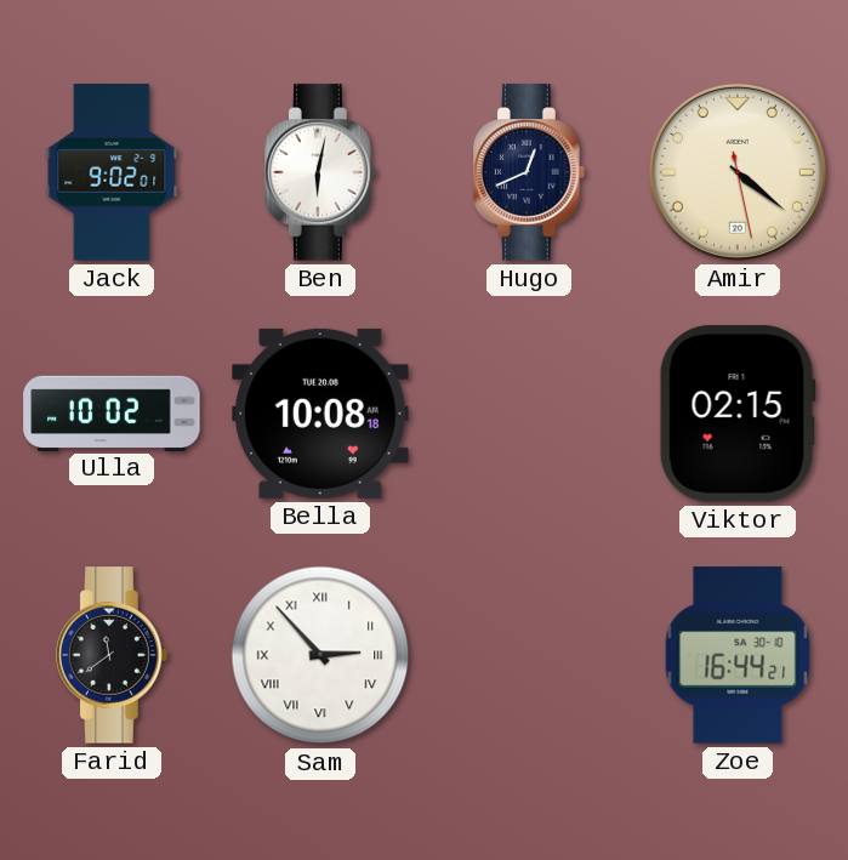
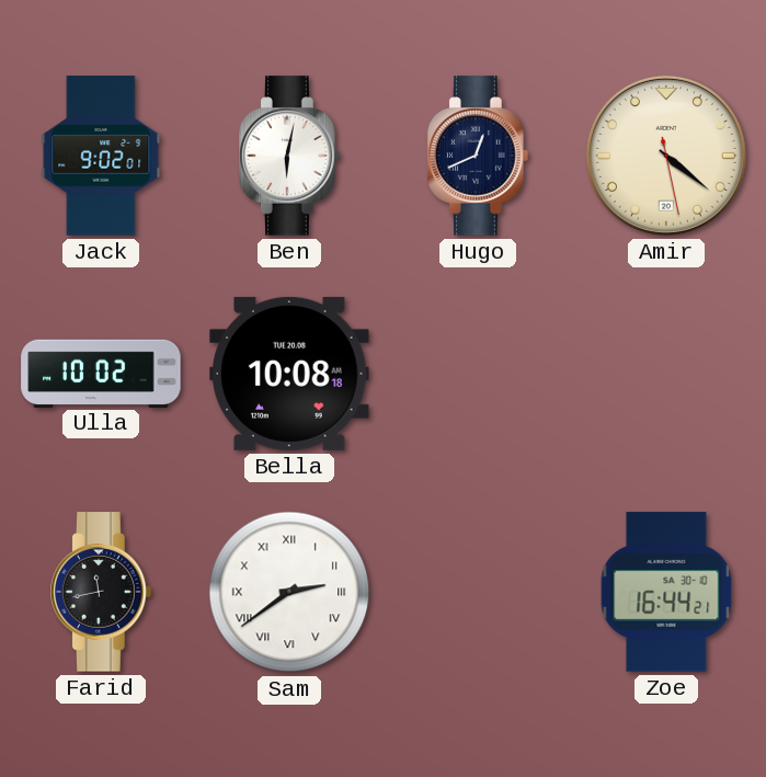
Viktor: 02:15 -> none (738, 414)
Farid: 11:39 -> 11:43 (102, 592)
Sam: 2:53 -> 2:39 (289, 592)
